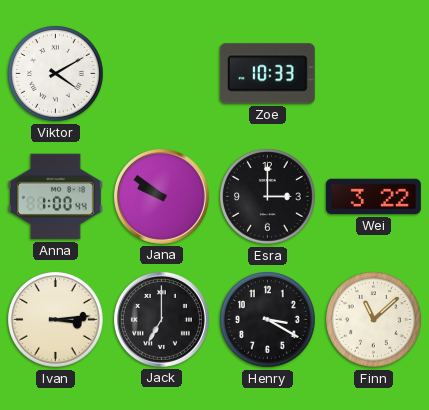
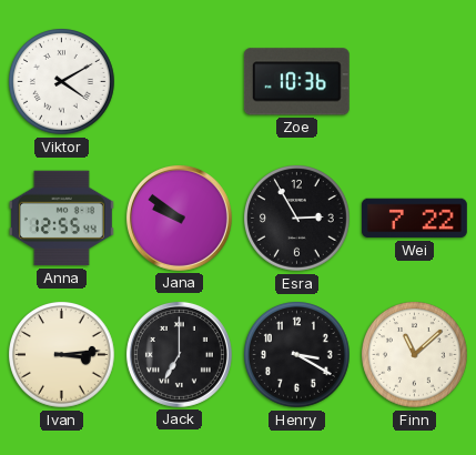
Zoe: 10:33 -> 10:36 (296, 82)
Anna: 1:00 -> 12:55 (61, 219)
Esra: 3:00 -> 2:55 (297, 219)
Wei: 3:22 -> 7:22 (414, 219)
